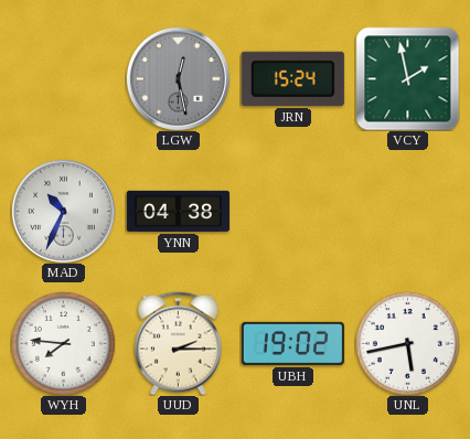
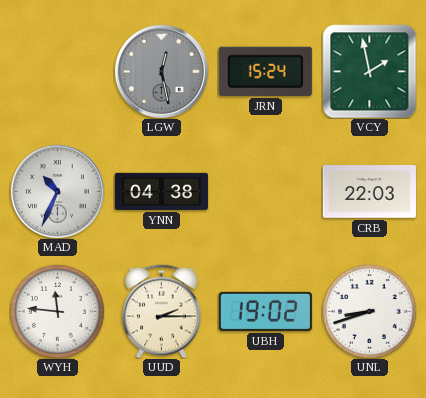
CRB: none -> 22:03 (369, 192)
WYH: 7:46 -> 11:46 (57, 311)
UNL: 5:43 -> 8:42 (369, 311)
